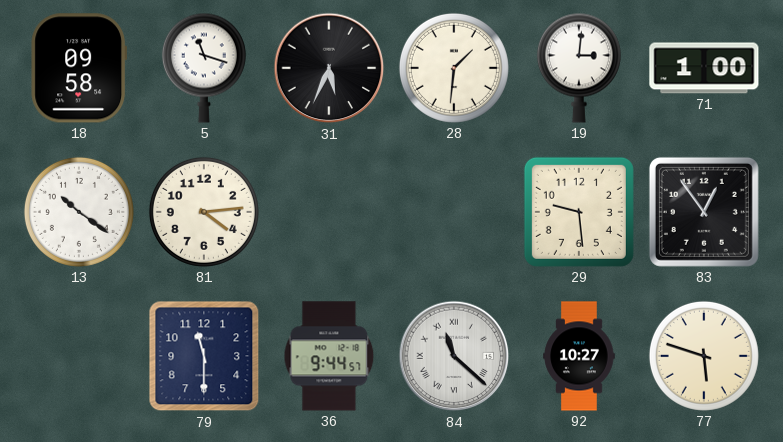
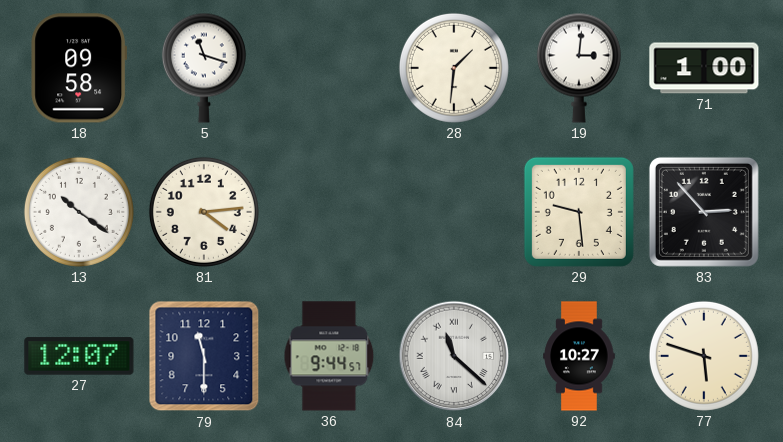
31: 5:34 -> none (329, 68)
83: 12:54 -> 2:53 (704, 212)
27: none -> 12:07 (79, 356)
